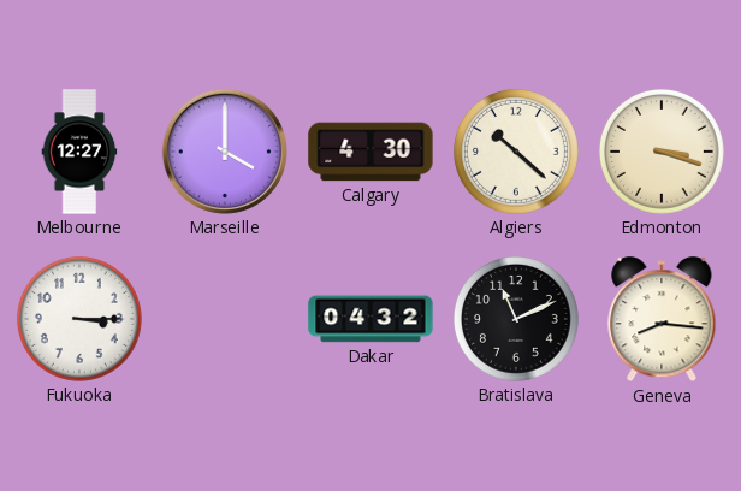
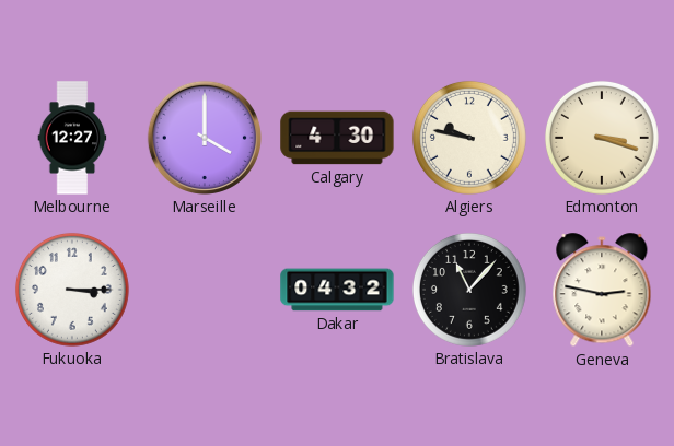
Algiers: 10:22 -> 9:47 (469, 138)
Bratislava: 11:11 -> 11:07 (469, 290)
Geneva: 8:16 -> 2:47 (602, 291)
